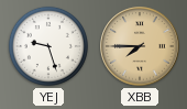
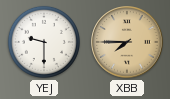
YEJ: 9:27 -> 9:30 (44, 42)
